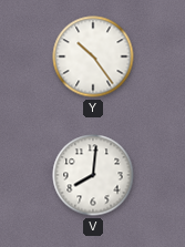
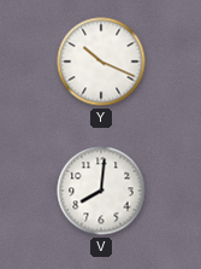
Y: 10:24 -> 10:19 (101, 62)
